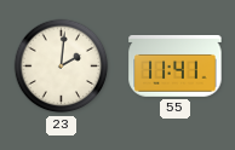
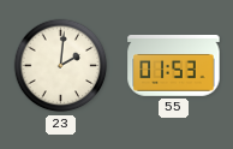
55: 11:41 -> 01:53 (174, 66)
